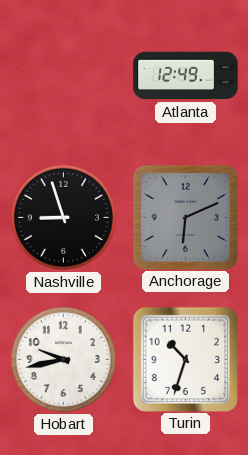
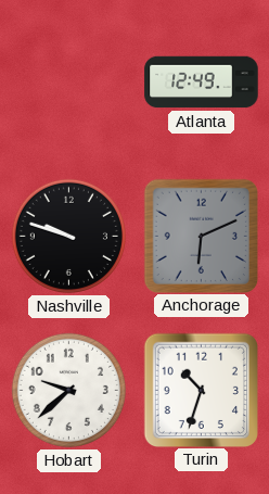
Nashville: 8:57 -> 9:48 (68, 236)
Hobart: 9:43 -> 9:38 (68, 390)
